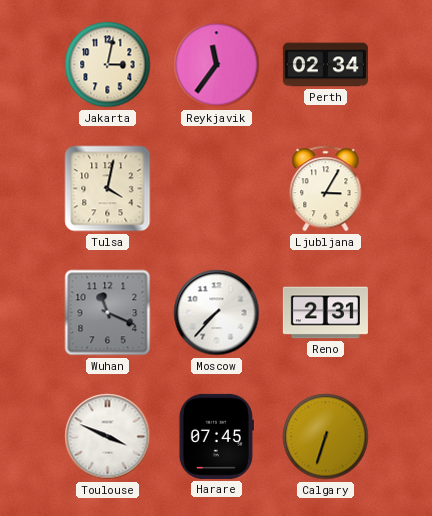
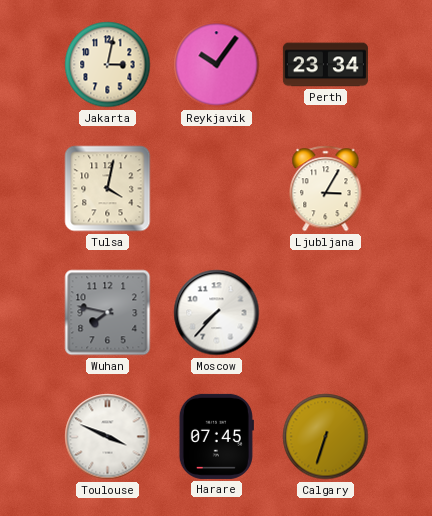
Reykjavik: 11:36 -> 10:06 (217, 65)
Perth: 02:34 -> 23:34 (325, 65)
Wuhan: 11:19 -> 7:47 (108, 313)
Reno: 2:31 -> none (325, 313)
